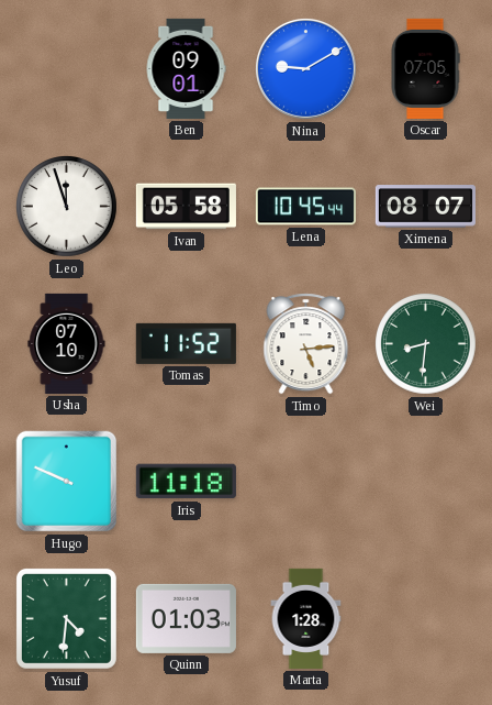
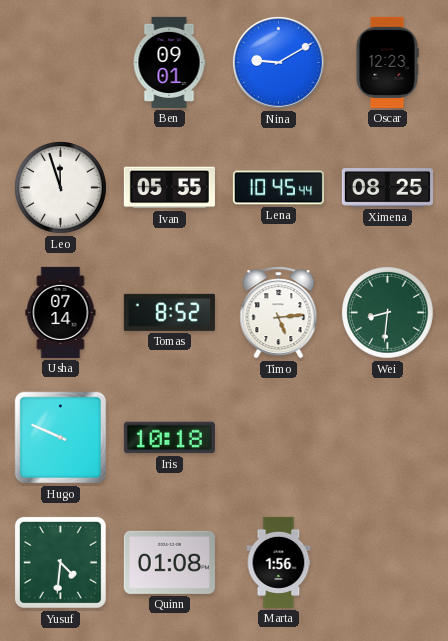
Oscar: 07:05 -> 12:23 (387, 62)
Ivan: 05:58 -> 05:55 (169, 188)
Ximena: 08:07 -> 08:25 (387, 188)
Usha: 07:10 -> 07:14 (61, 312)
Tomas: 11:52 -> 8:52 (169, 312)
Iris: 11:18 -> 10:18 (169, 438)
Quinn: 01:03 -> 01:08 (169, 562)
Marta: 1:28 -> 1:56 (279, 562)
